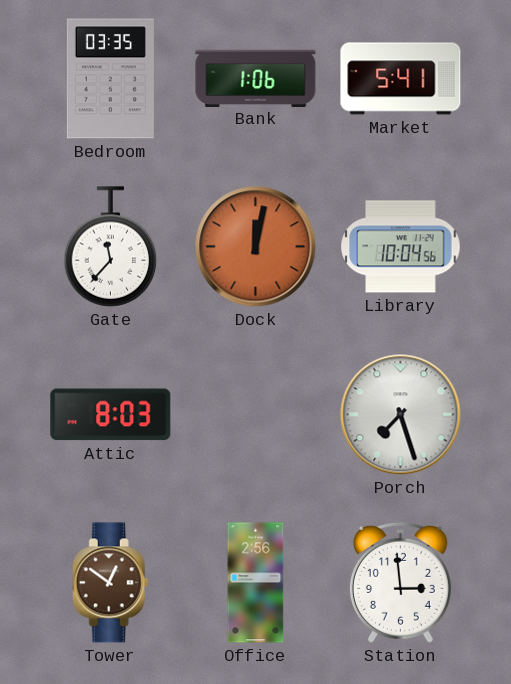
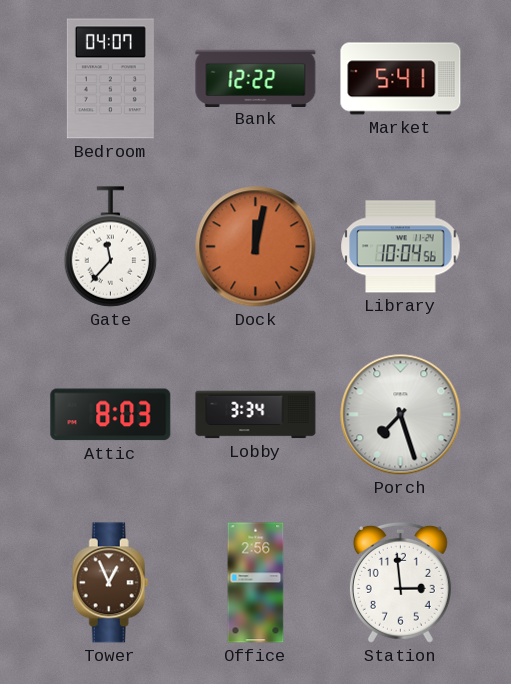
Bedroom: 03:35 -> 04:07 (110, 79)
Bank: 1:06 -> 12:22 (256, 78)
Lobby: none -> 3:34 (256, 415)
Tower: 12:51 -> 12:56 (110, 583)
